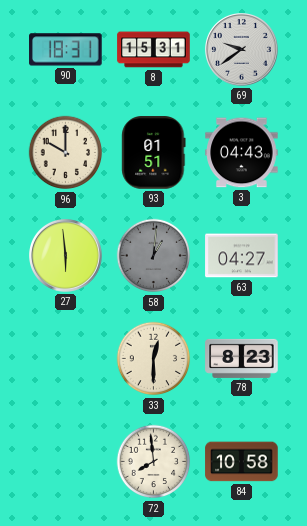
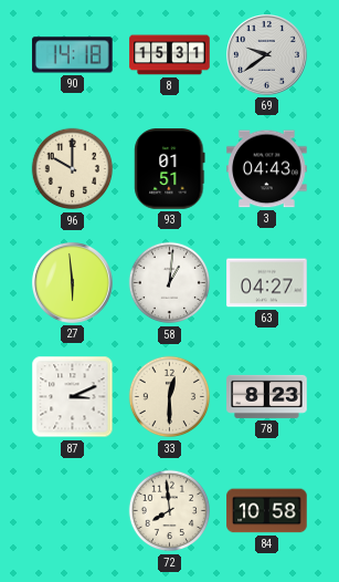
90: 18:31 -> 14:18 (73, 55)
58 dial: grey -> white (170, 283)
87: none -> 3:11 (73, 397)
